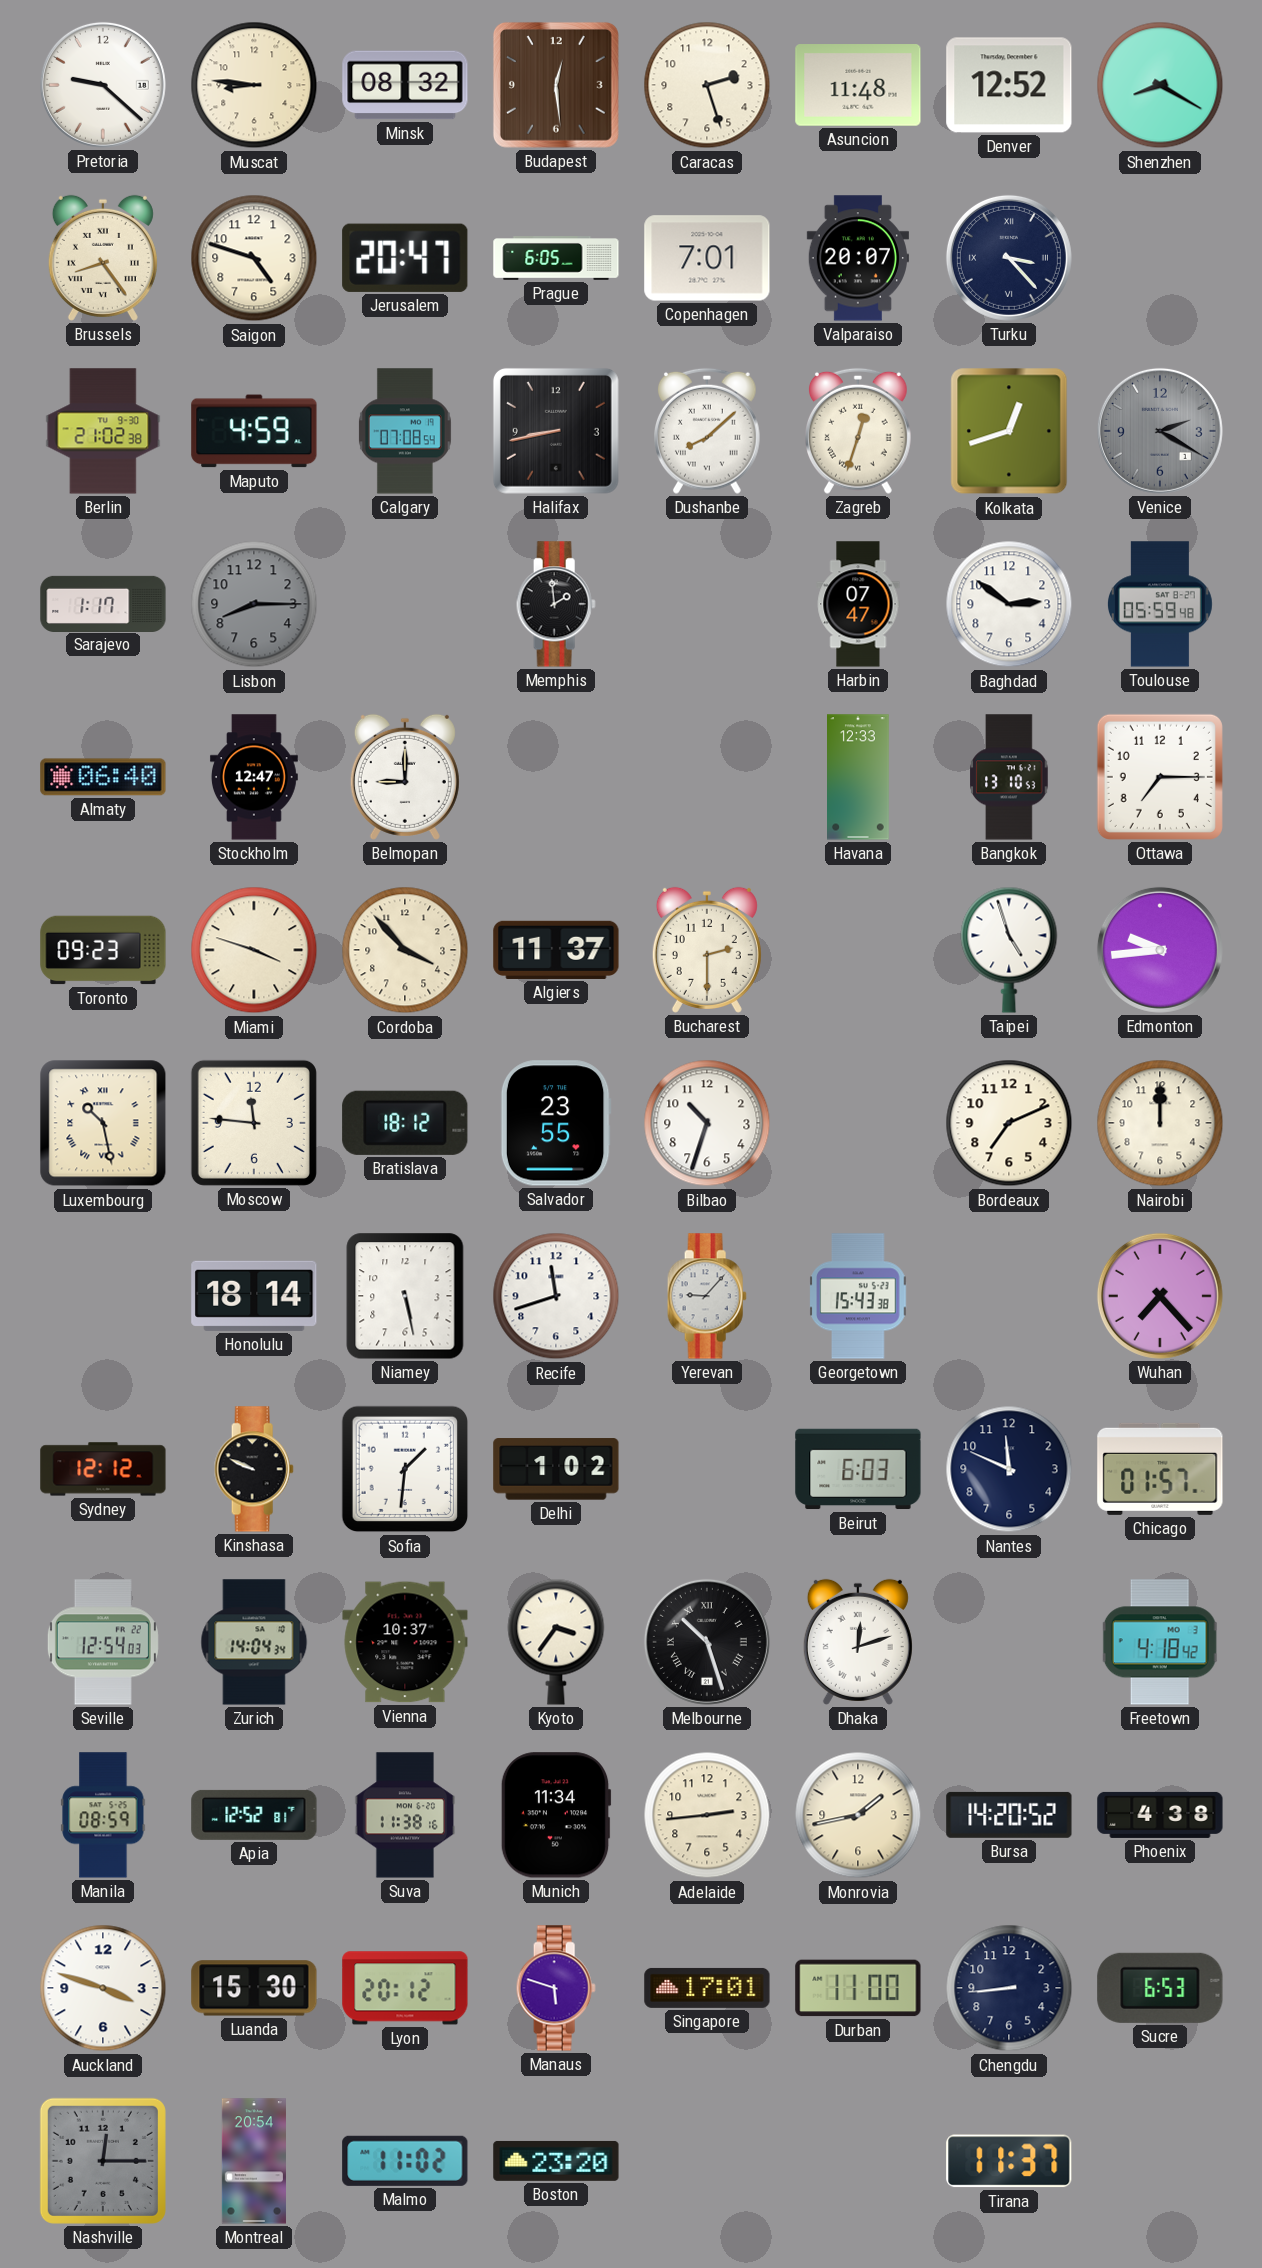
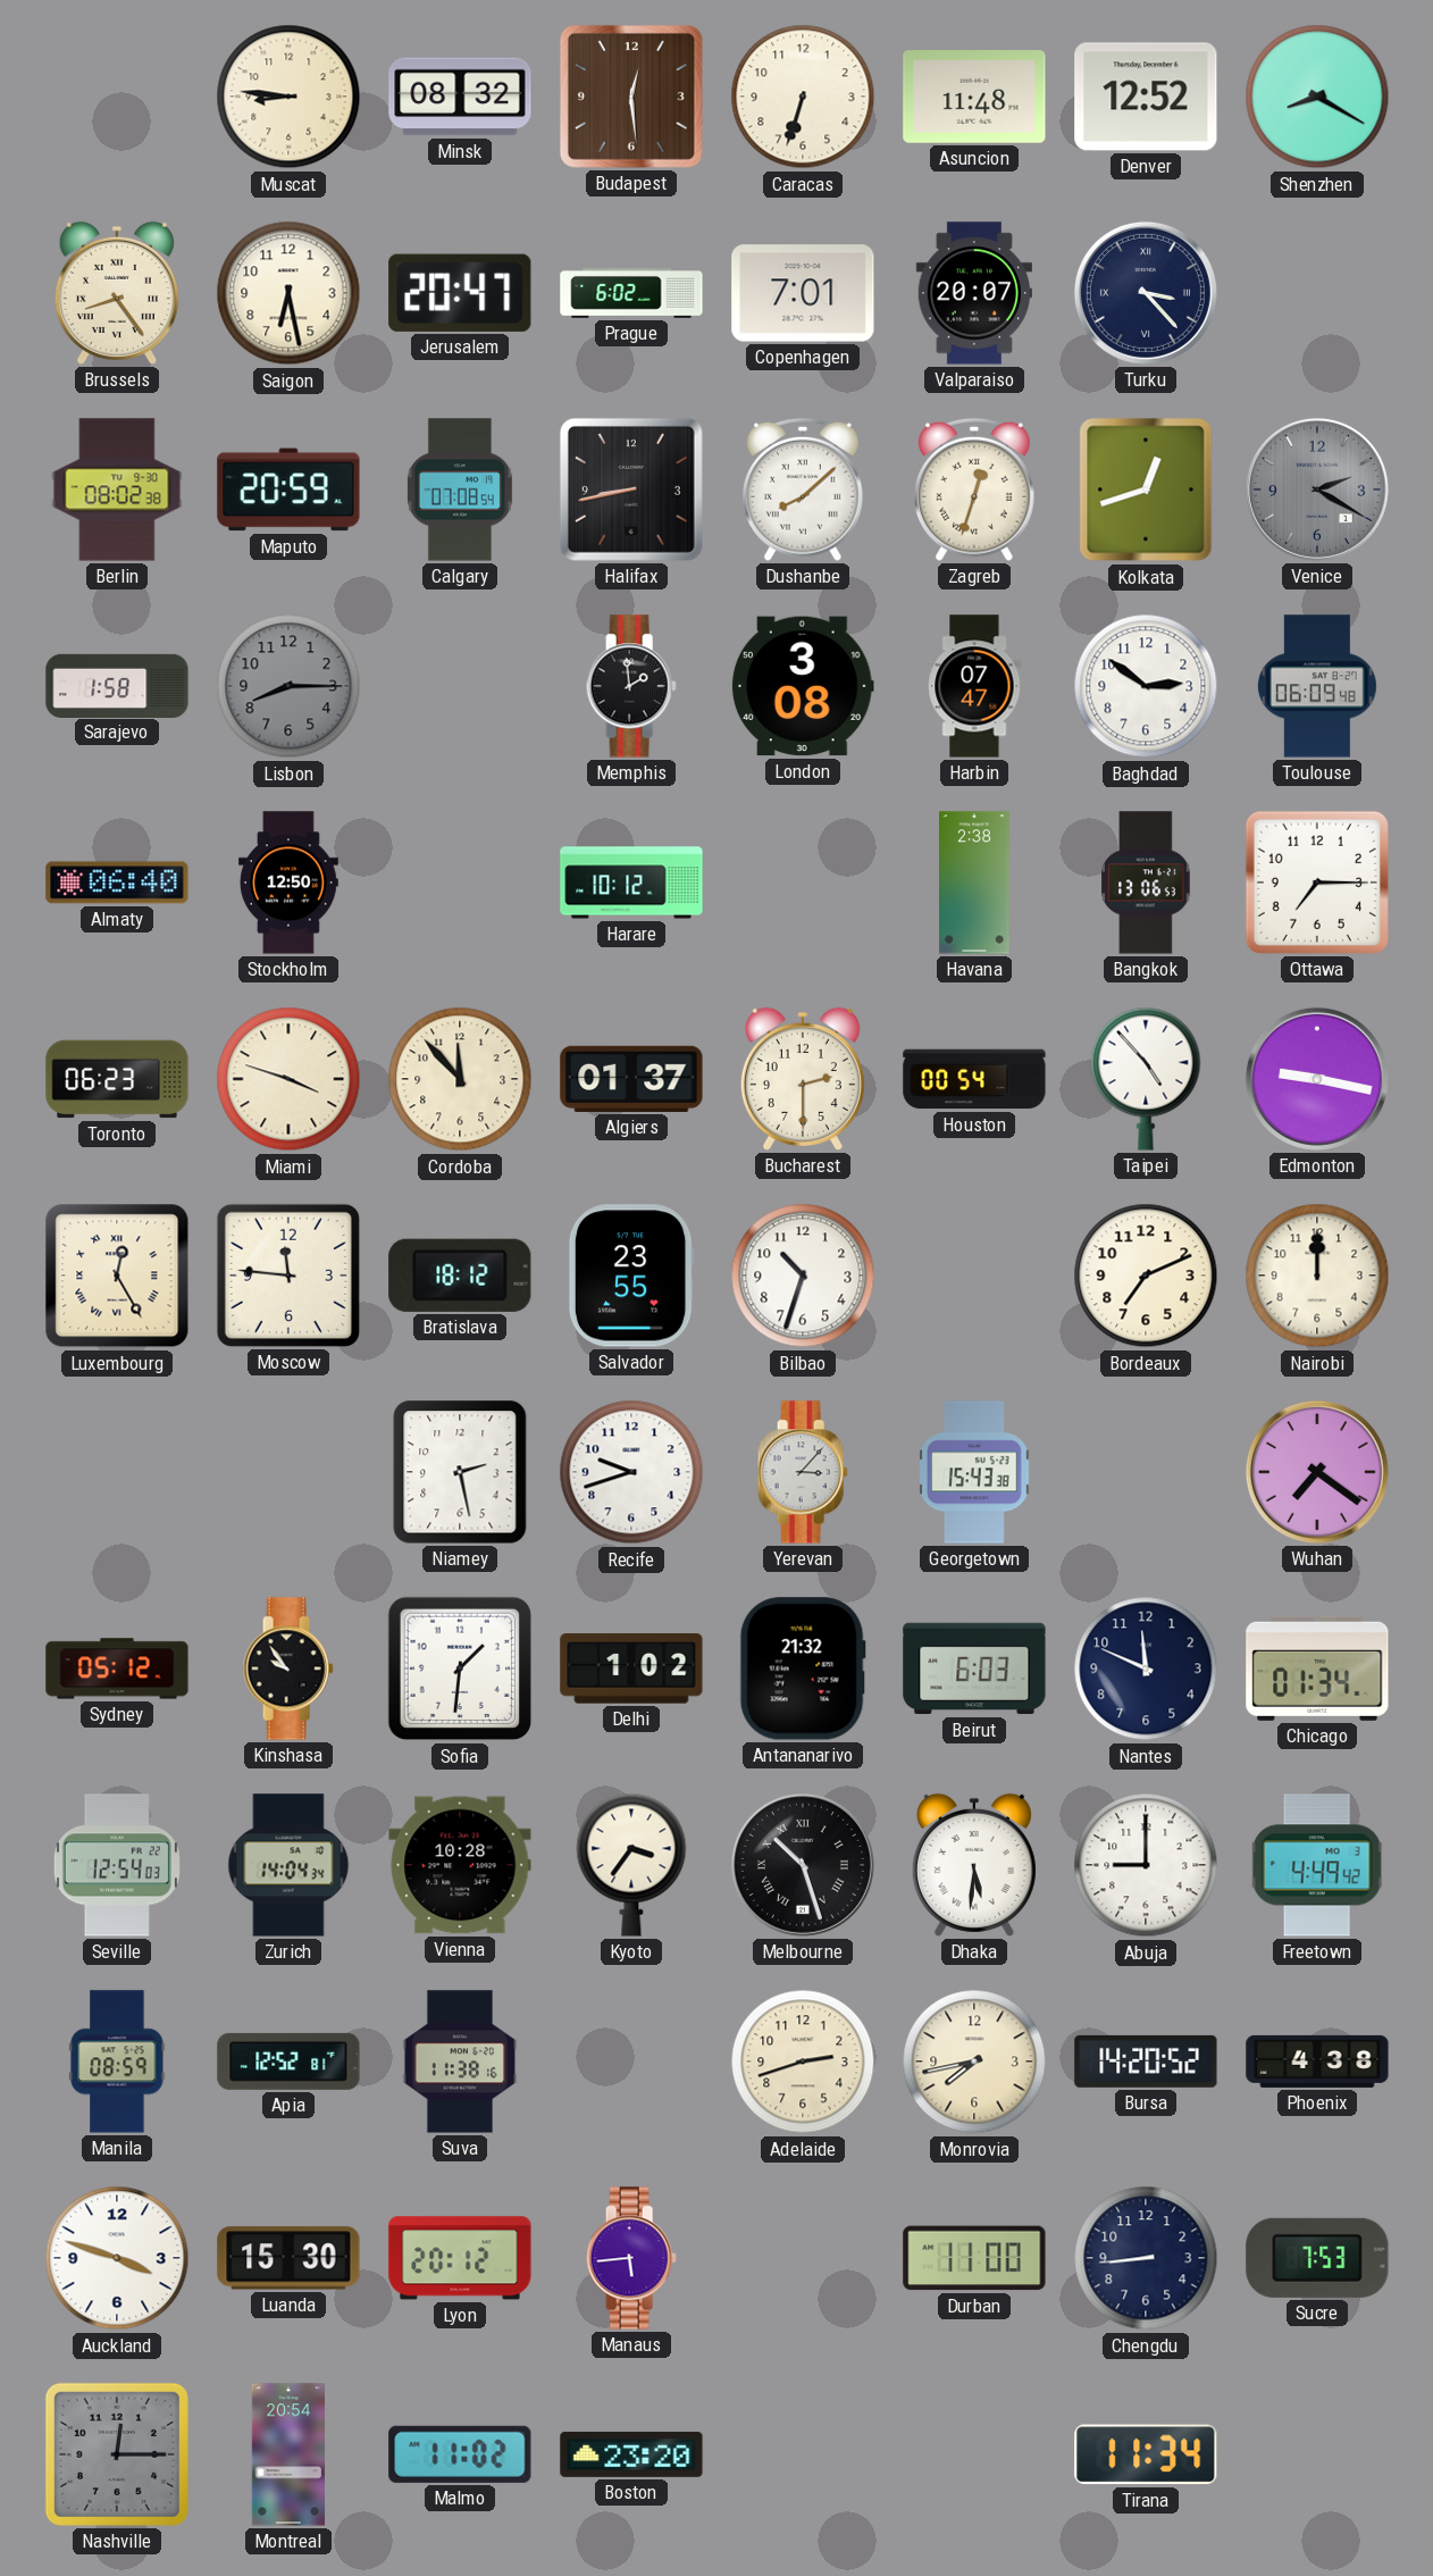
Pretoria: 9:22 -> none (103, 85)
Caracas: 2:27 -> 6:33 (803, 97)
Saigon: 4:48 -> 6:28 (288, 293)
Prague: 6:05 -> 6:02 (631, 294)
Berlin: 21:02 -> 08:02 (117, 490)
Maputo: 4:59 -> 20:59 (288, 490)
Sarajevo: 1:17 -> 1:58 (117, 685)
London: none -> 3:08 (803, 686)
Toulouse: 05:59 -> 06:09 (1317, 686)
Stockholm: 12:47 -> 12:50 (288, 883)
Belmopan: 9:00 -> none (405, 777)
Harare: none -> 10:12 (631, 883)
Havana: 12:33 -> 2:38 (975, 883)
Bangkok: 13:10 -> 13:06 (1146, 883)
Toronto: 09:23 -> 06:23 (117, 1079)
Cordoba: 3:53 -> 11:53 (460, 1079)
Algiers: 11:37 -> 01:37 (631, 1079)
Houston: none -> 00:54 (974, 1079)
Taipei: 4:57 -> 4:53 (1146, 1079)
Edmonton: 9:44 -> 9:17 (1317, 1079)
Luxembourg: 10:28 -> 12:25 (117, 1276)
Honolulu: 18:14 -> none (254, 1296)
Niamey: 5:28 -> 2:28 (460, 1472)
Recife: 11:42 -> 9:42 (631, 1472)
Yerevan: 9:07 -> 3:07 (803, 1472)
Wuhan: 7:23 -> 7:21 (1317, 1472)
Sydney: 12:12 -> 05:12 (117, 1668)
Kinshasa: 9:49 -> 9:54 (288, 1668)
Antananarivo: none -> 21:32 (803, 1668)
Chicago: 01:57 -> 01:34 (1317, 1668)
Vienna: 10:37 -> 10:28 (460, 1865)
Dhaka: 12:12 -> 5:31 (974, 1865)
Abuja: none -> 9:00 (1146, 1865)
Freetown: 4:18 -> 4:49 (1317, 1865)
Munich: 11:34 -> none (556, 1815)
Adelaide: 2:44 -> 2:42 (803, 2061)
Monrovia: 1:43 -> 7:43 (974, 2061)
Manaus: 5:48 -> 5:44 (631, 2258)
Singapore: 17:01 -> none (707, 1988)
Sucre: 6:53 -> 7:53 (1317, 2258)
Tirana: 11:37 -> 11:34 (1146, 2454)
